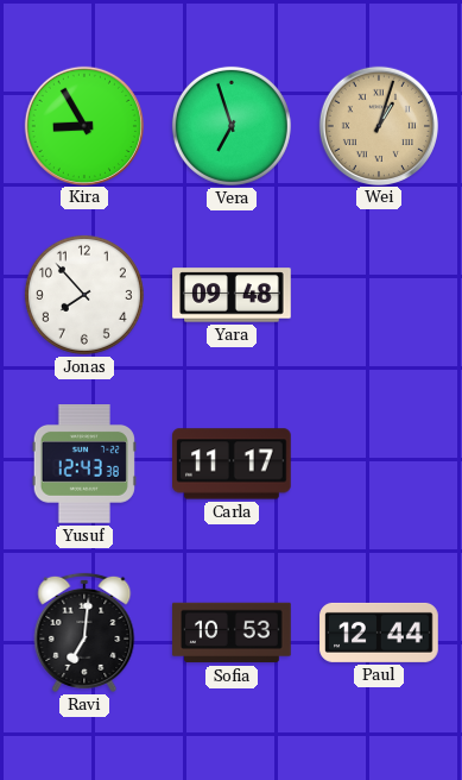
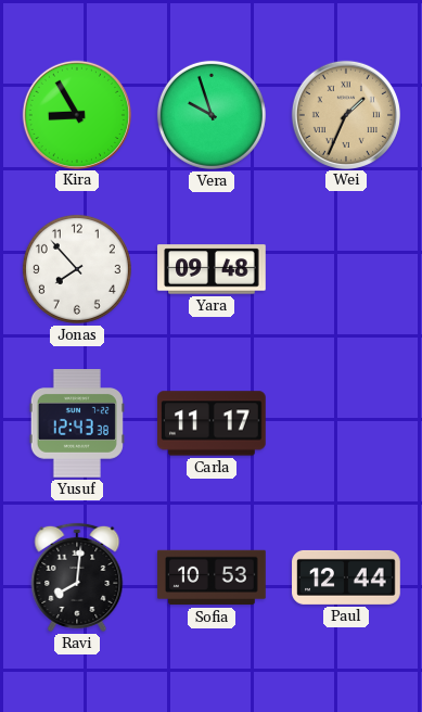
Vera: 6:57 -> 9:57 (212, 115)
Wei: 1:03 -> 1:34 (345, 114)
Ravi: 7:01 -> 8:01 (77, 577)
